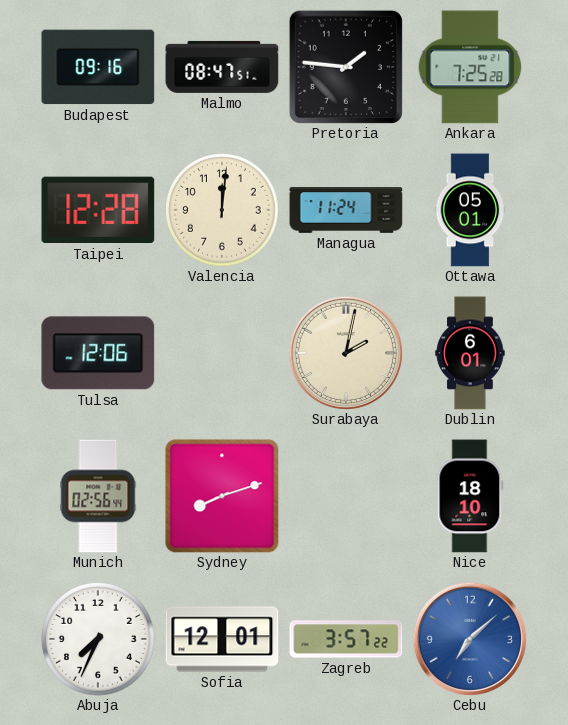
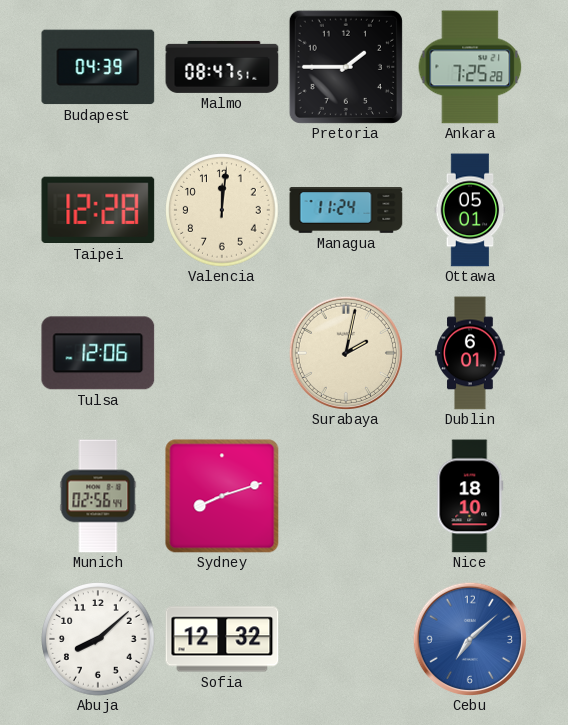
Budapest: 09:16 -> 04:39 (98, 67)
Pretoria: 1:46 -> 1:45 (346, 67)
Abuja: 7:34 -> 8:08 (98, 639)
Sofia: 12:01 -> 12:32 (222, 639)
Zagreb: 3:57 -> none (346, 639)
